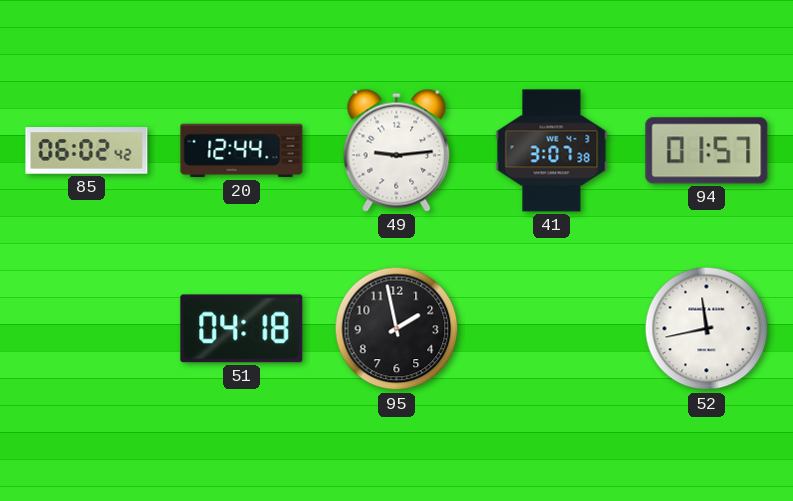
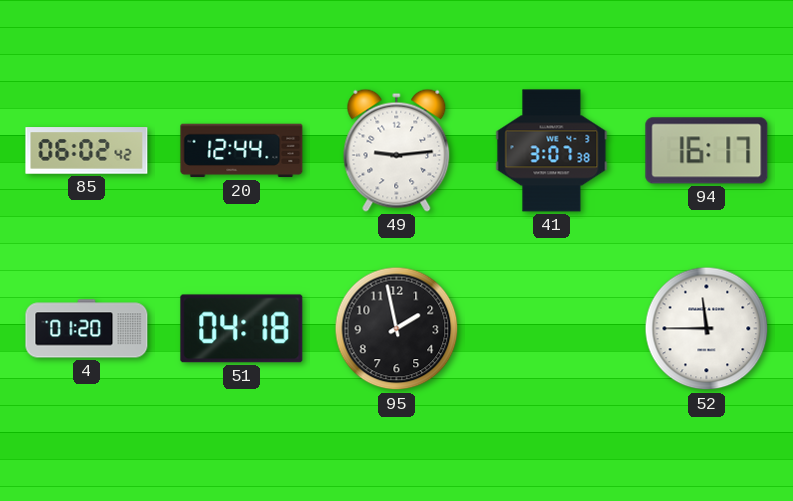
94: 01:57 -> 16:17 (707, 151)
4: none -> 01:20 (87, 329)
52: 11:43 -> 11:45 (707, 329)
